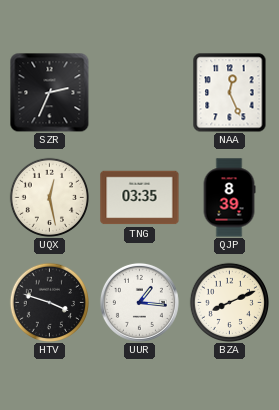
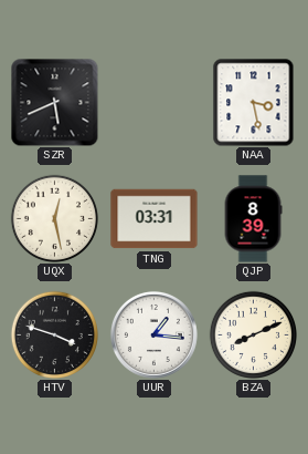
SZR: 2:34 -> 5:41 (54, 102)
NAA: 12:26 -> 3:28 (254, 103)
TNG: 03:35 -> 03:31 (155, 219)
